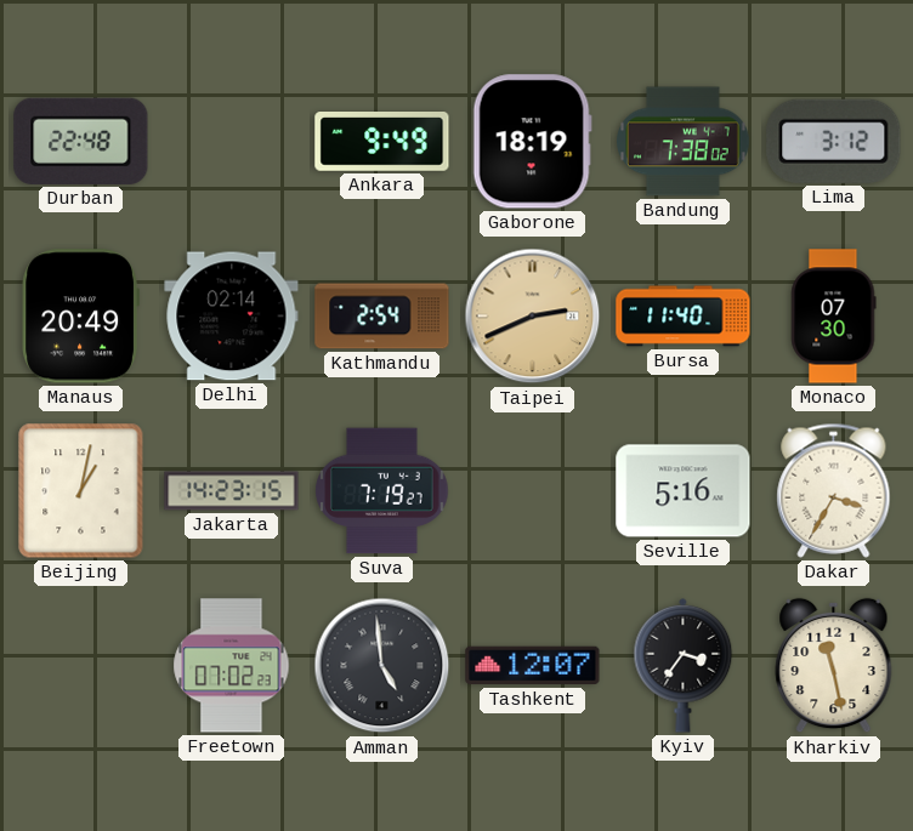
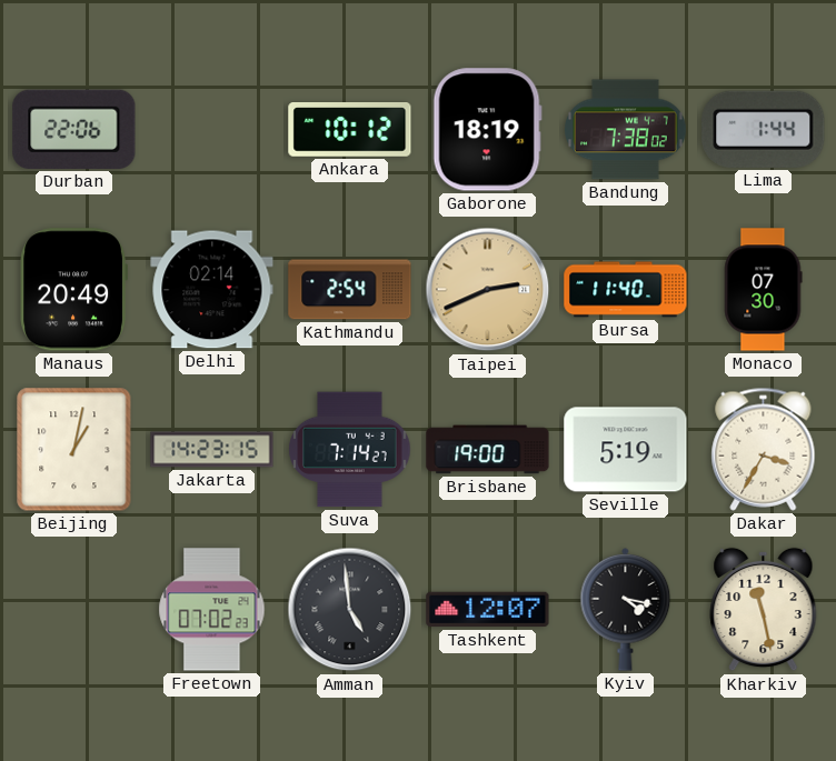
Durban: 22:48 -> 22:06 (74, 129)
Ankara: 9:49 -> 10:12 (350, 130)
Lima: 3:12 -> 1:44 (764, 129)
Suva: 7:19 -> 7:14 (350, 450)
Brisbane: none -> 19:00 (488, 450)
Seville: 5:16 -> 5:19 (626, 450)
Kyiv: 3:36 -> 4:17 (626, 609)
